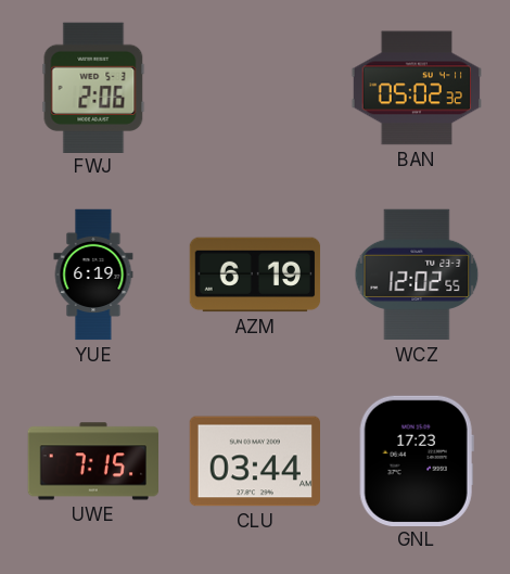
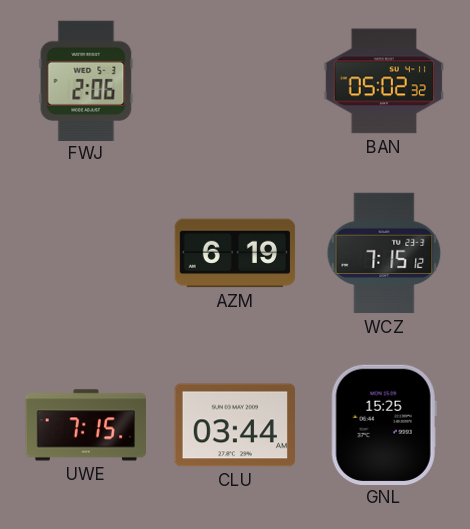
YUE: 6:19 -> none (93, 275)
WCZ: 12:02 -> 7:15 (384, 253)
GNL: 17:23 -> 15:25 (384, 424)
